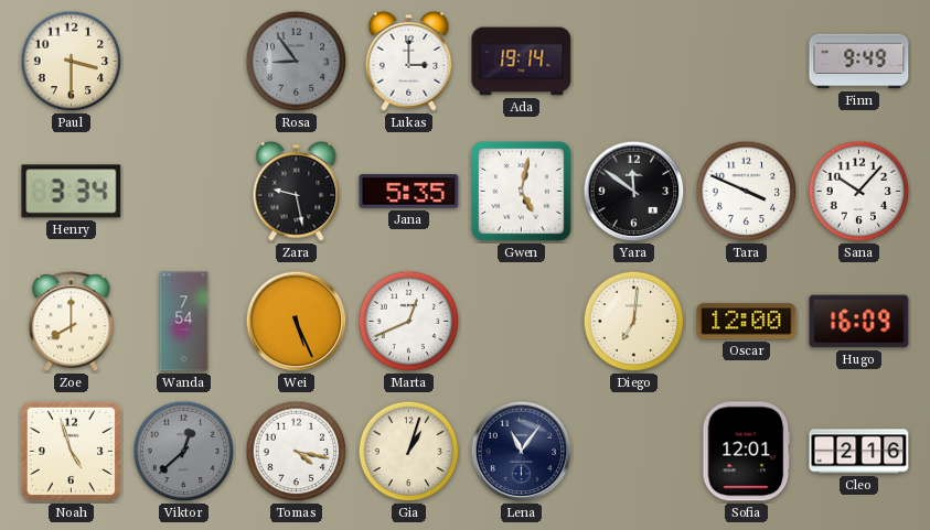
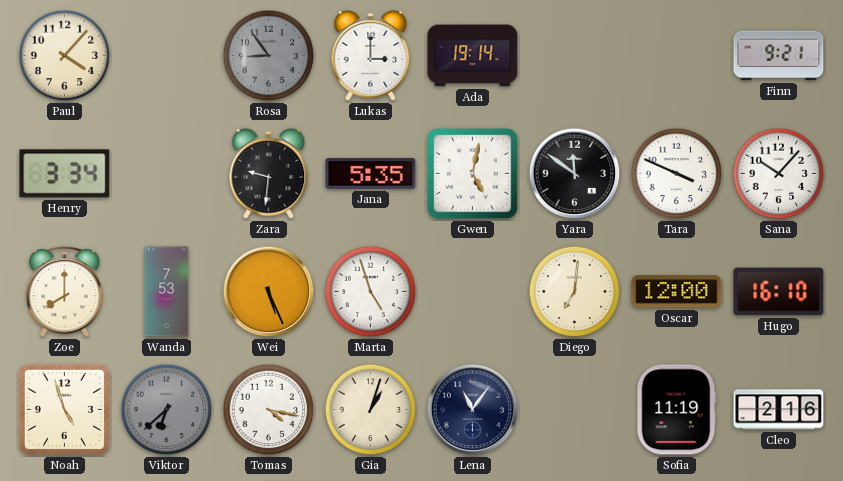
Paul: 3:30 -> 4:07 (65, 56)
Finn: 9:49 -> 9:21 (779, 56)
Zara: 9:28 -> 9:31 (269, 173)
Wanda: 7:54 -> 7:53 (167, 292)
Marta: 12:41 -> 4:57 (371, 292)
Hugo: 16:09 -> 16:10 (779, 292)
Viktor: 12:38 -> 6:38 (167, 410)
Sofia: 12:01 -> 11:19 (677, 410)
